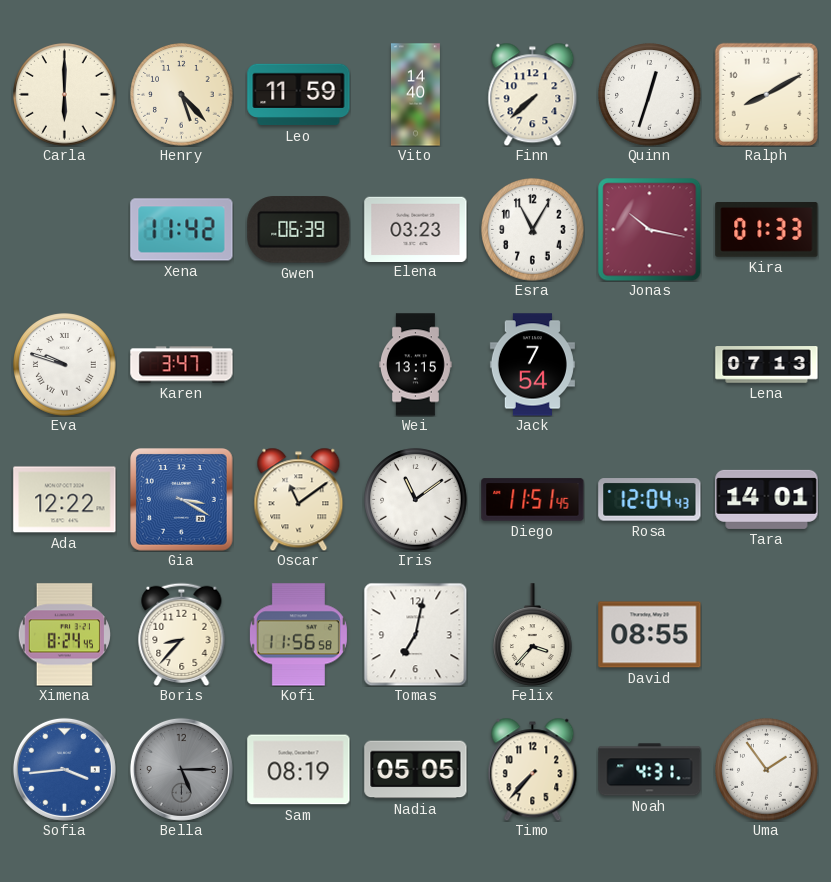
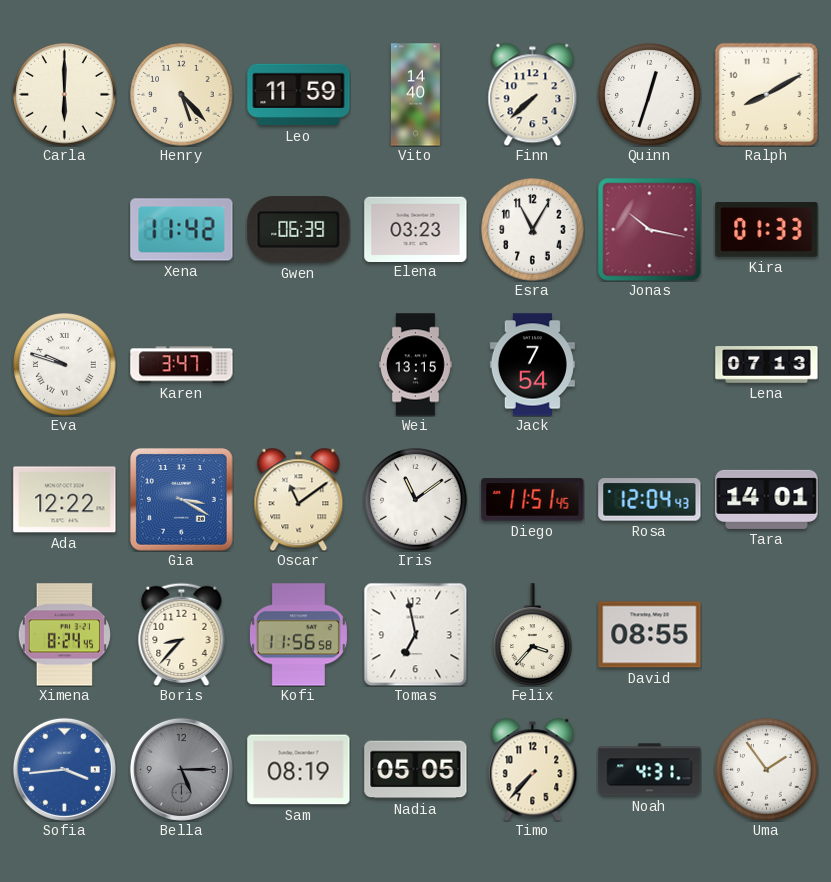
Tomas: 7:02 -> 6:58 (415, 634)
